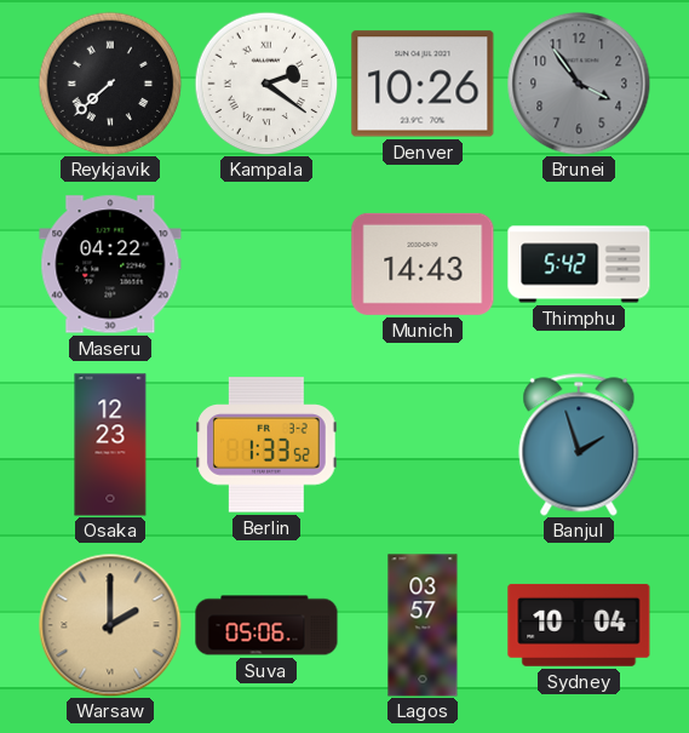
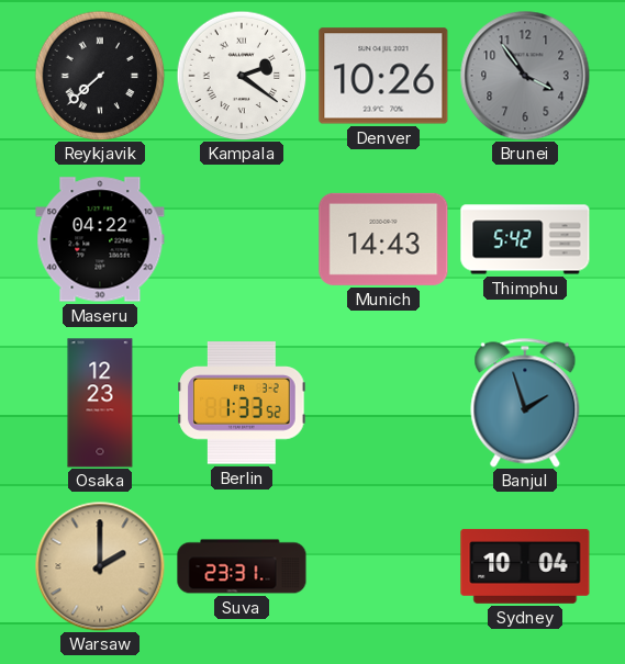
Suva: 05:06 -> 23:31 (242, 566)
Lagos: 03:57 -> none (423, 625)
